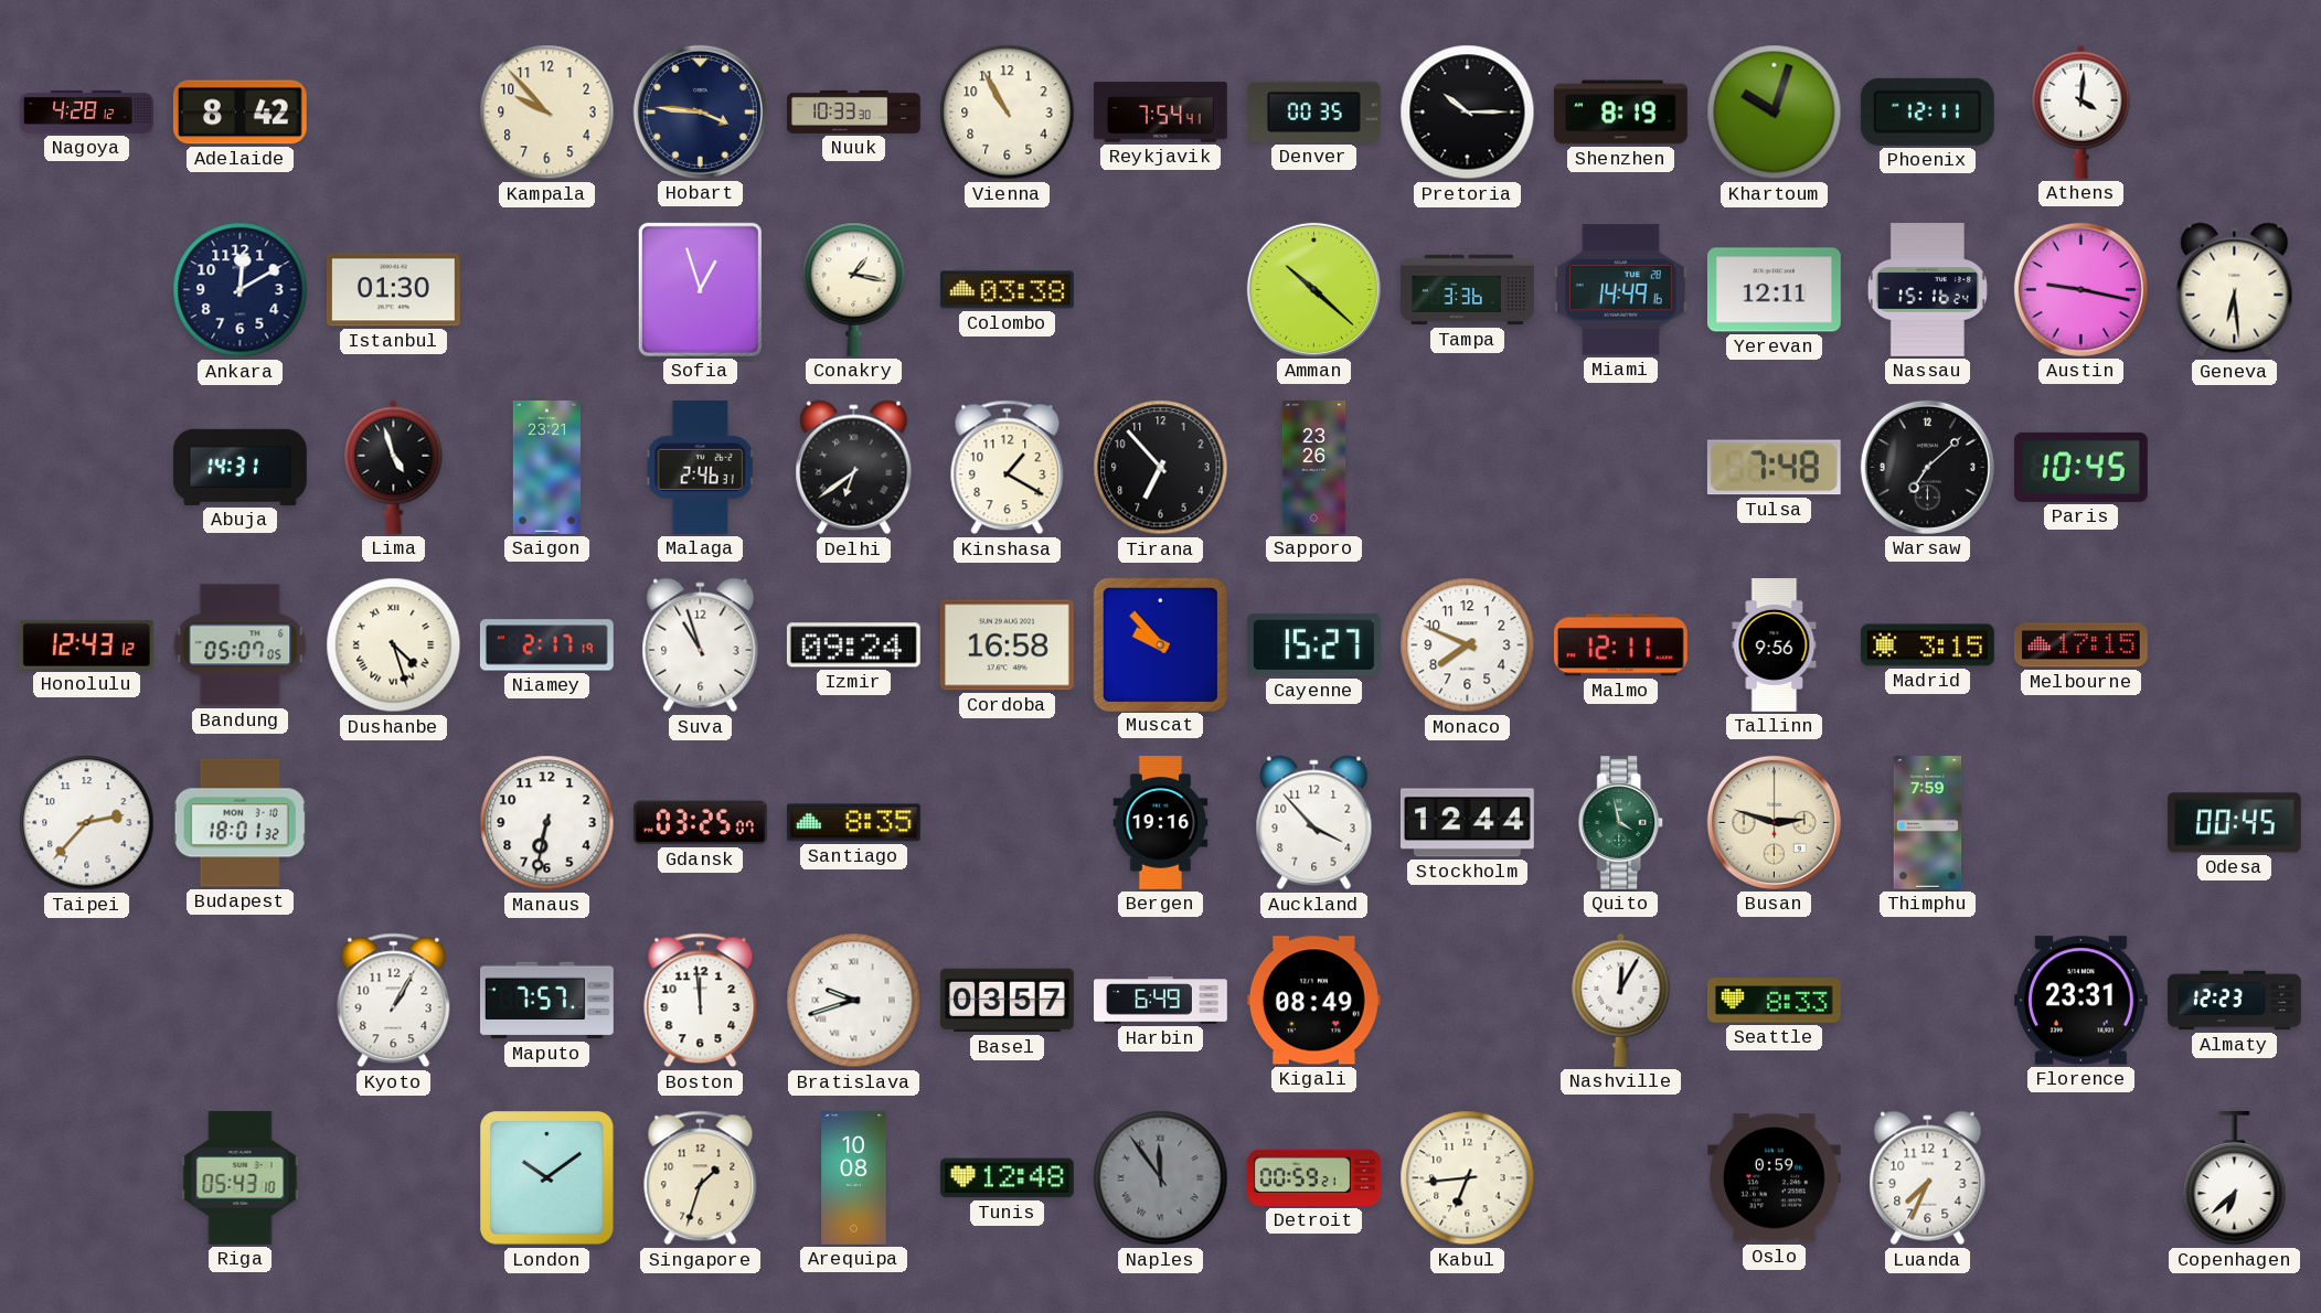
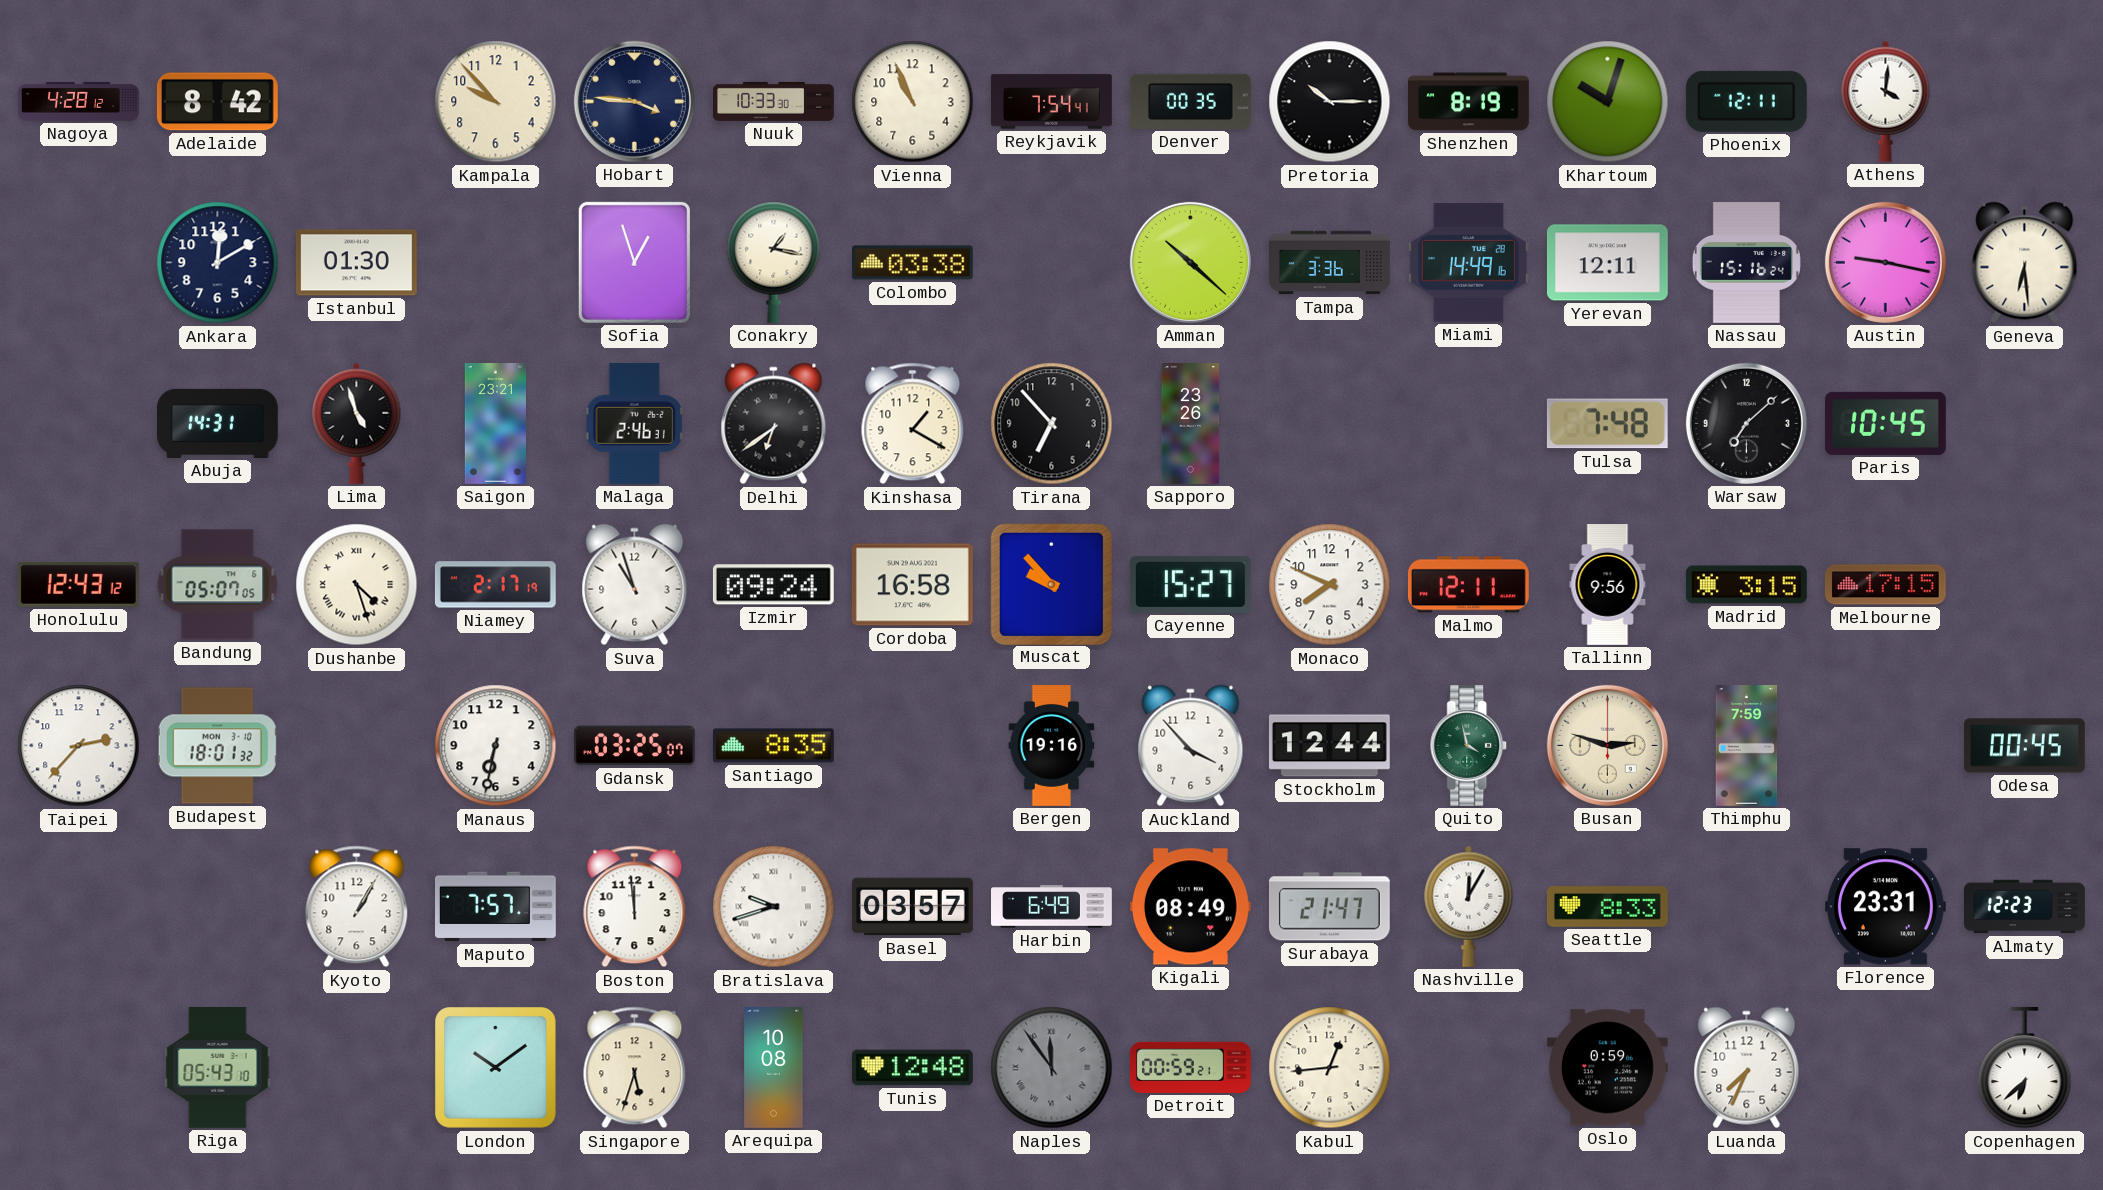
Vienna: 10:55 -> 10:56 (913, 102)
Surabaya: none -> 21:47 (1329, 907)
Singapore: 1:33 -> 5:33 (635, 1068)
Kabul: 6:44 -> 12:44 (1330, 1068)
